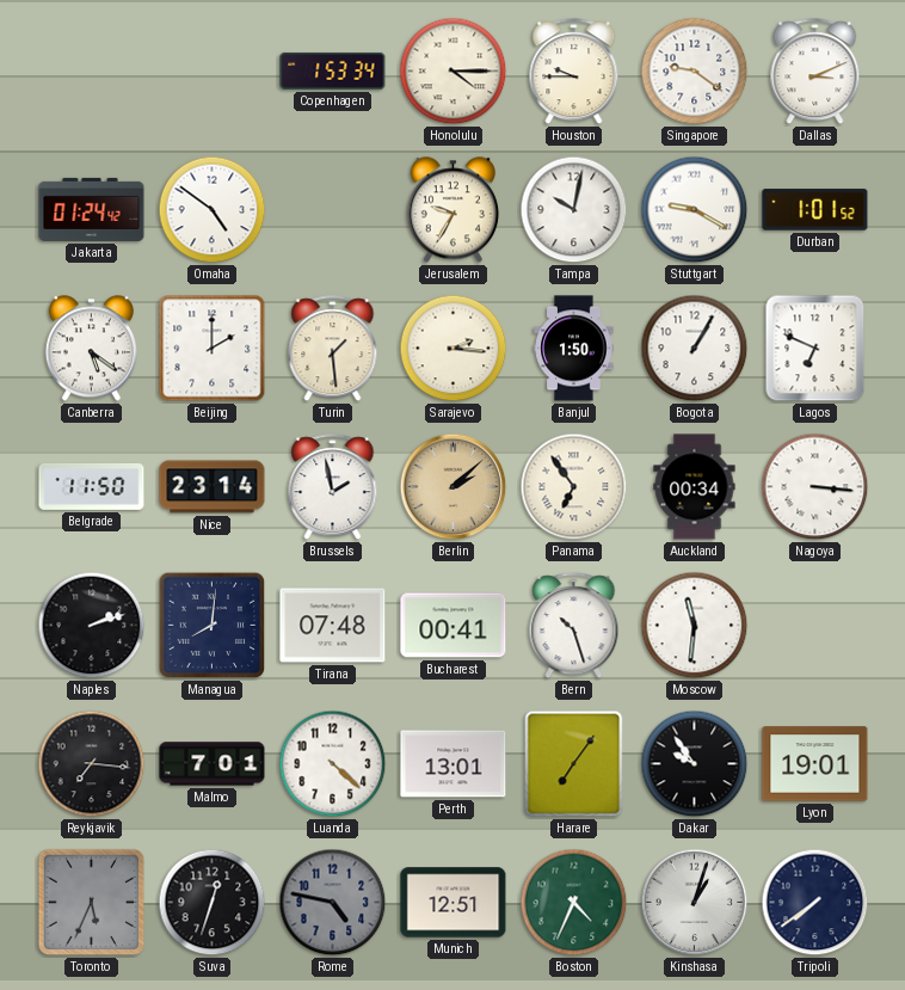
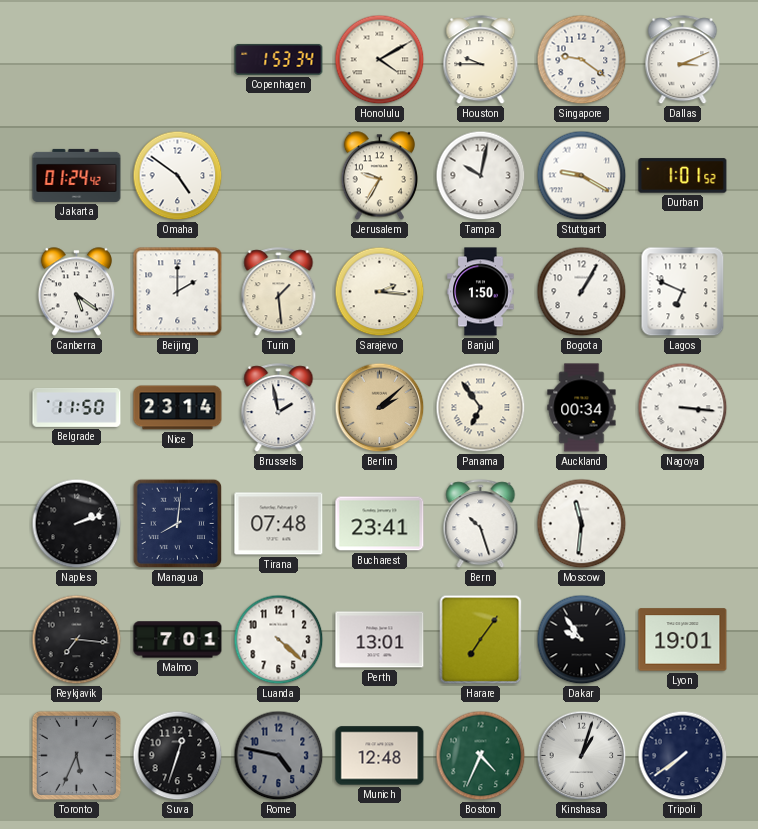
Honolulu: 4:15 -> 4:10 (380, 60)
Bucharest: 00:41 -> 23:41 (380, 524)
Munich: 12:51 -> 12:48 (380, 756)
